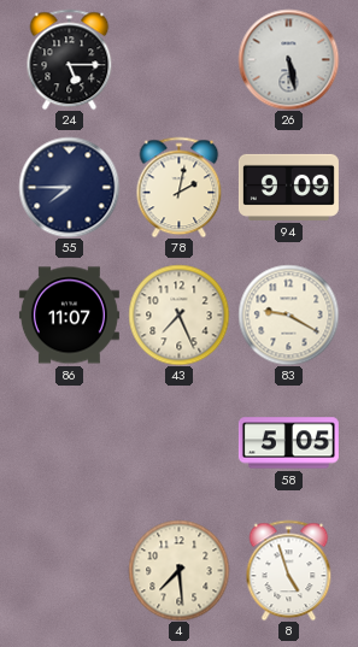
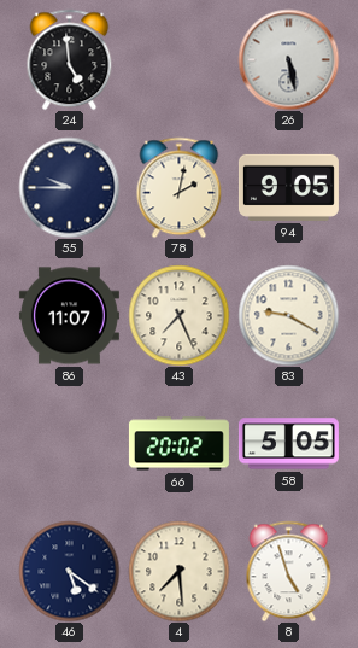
24: 5:15 -> 4:59 (70, 59)
55: 7:45 -> 9:45 (69, 187)
94: 9:09 -> 9:05 (288, 187)
66: none -> 20:02 (178, 444)
46: none -> 5:21 (69, 571)
